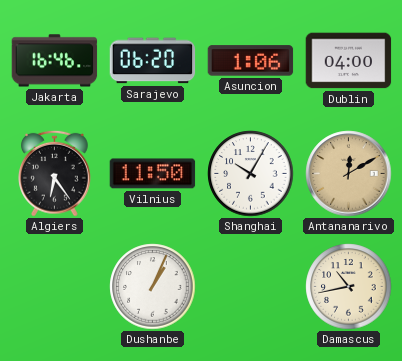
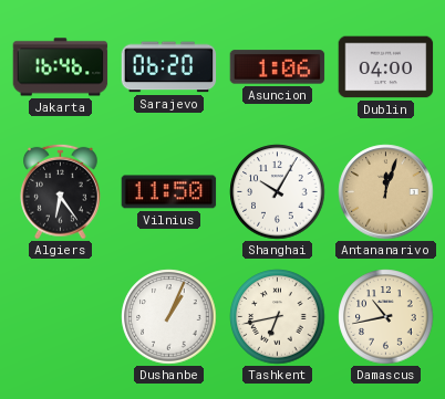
Antananarivo: 12:10 -> 12:03 (386, 192)
Tashkent: none -> 6:43 (278, 317)
